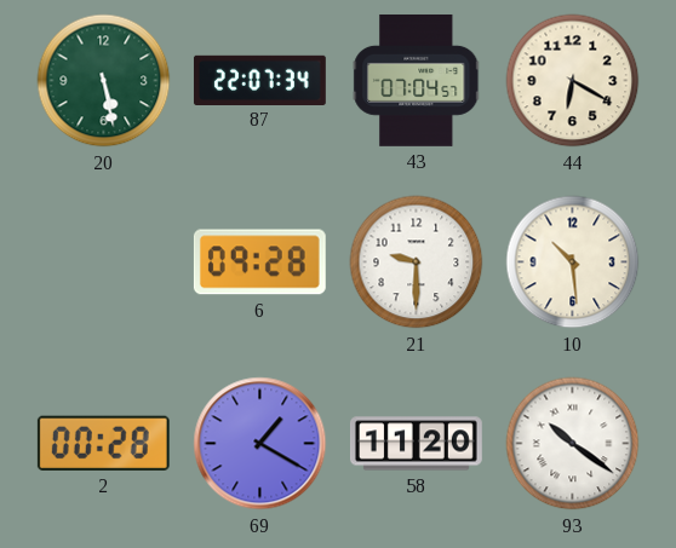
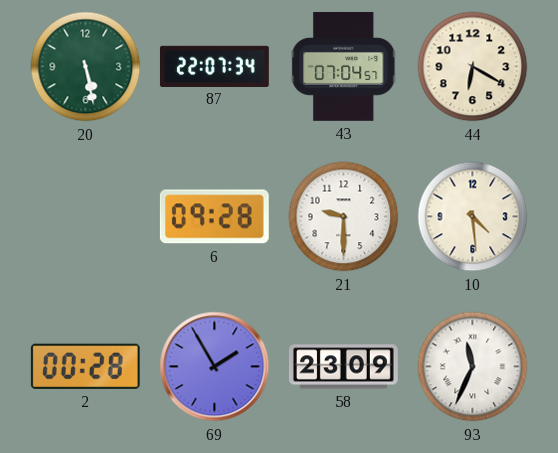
10: 10:29 -> 4:29 (473, 217)
69: 1:20 -> 1:55 (215, 367)
58: 11:20 -> 23:09 (344, 367)
93: 10:21 -> 11:34 (473, 367)
